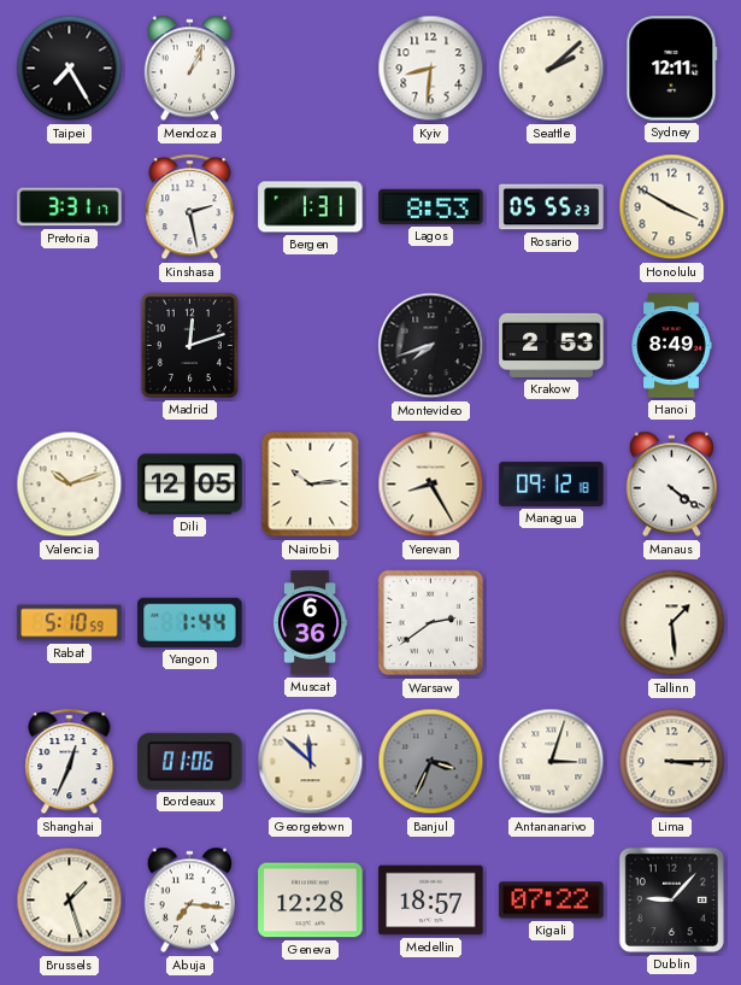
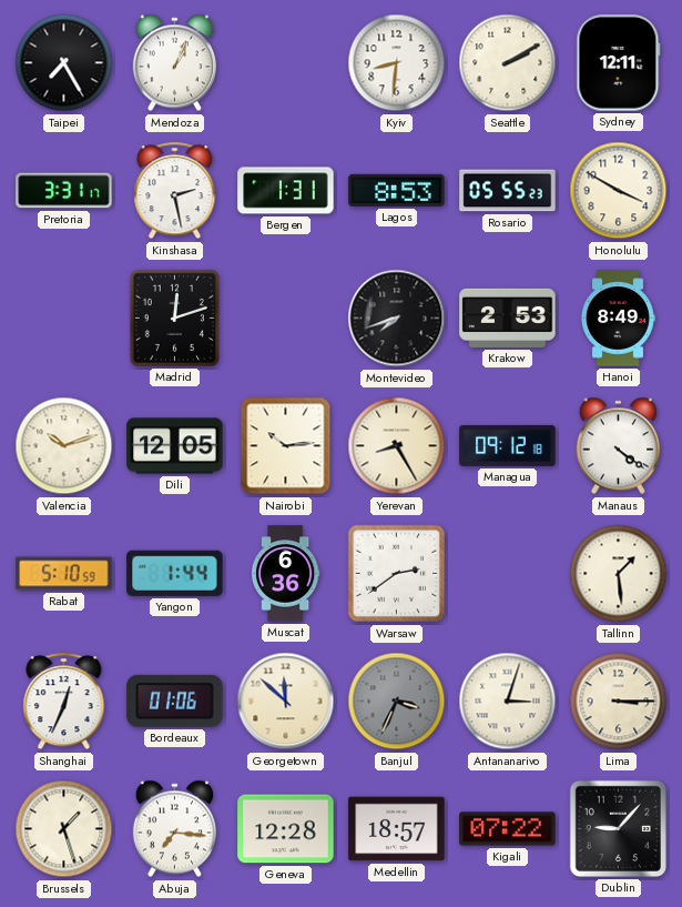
Seattle: 2:08 -> 2:10 (508, 63)
